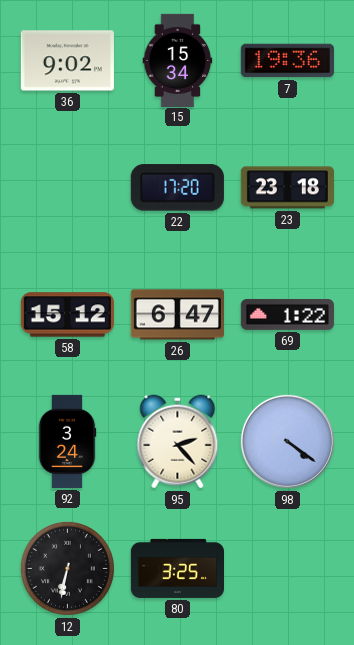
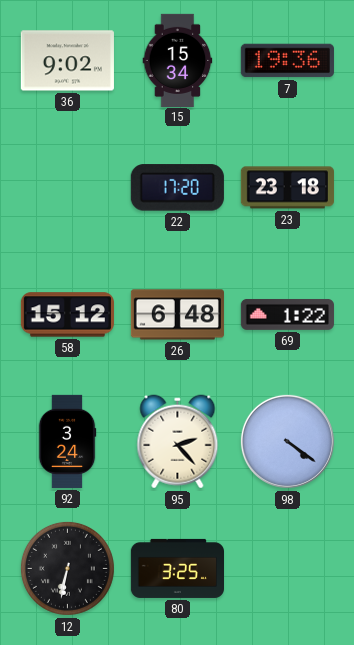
26: 6:47 -> 6:48 (177, 315)
